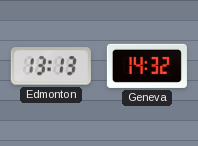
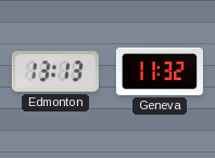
Geneva: 14:32 -> 11:32 (160, 71)
